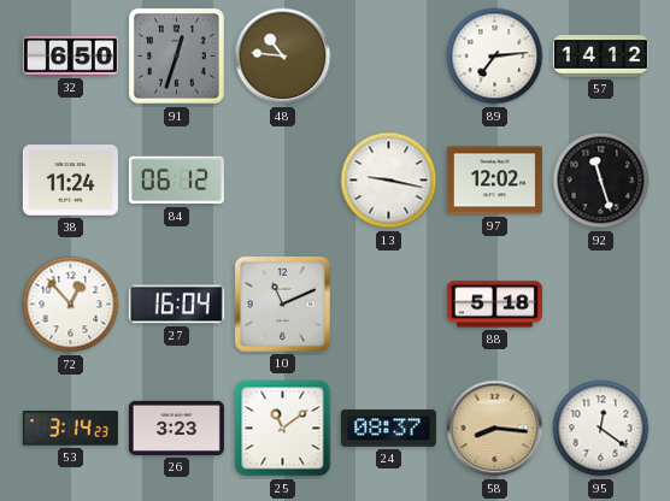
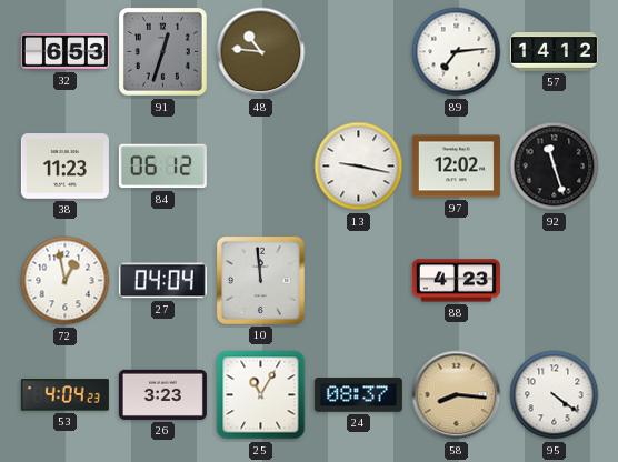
32: 6:50 -> 6:53 (64, 51)
38: 11:24 -> 11:23 (64, 167)
72: 12:53 -> 12:58 (66, 281)
27: 16:04 -> 04:04 (162, 281)
10: 11:11 -> 11:59 (260, 280)
88: 5:18 -> 4:23 (456, 281)
53: 3:14 -> 4:04 (64, 395)
25: 11:09 -> 11:05 (261, 395)
95: 12:21 -> 4:21 (555, 395)
